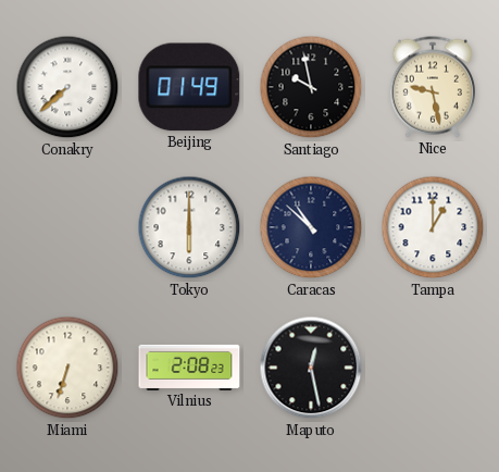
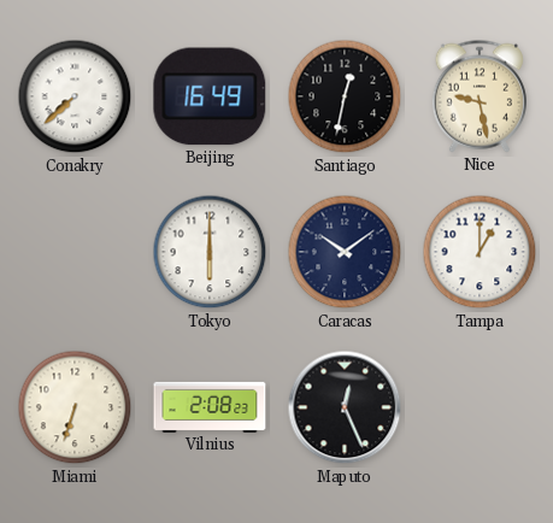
Beijing: 01:49 -> 16:49 (210, 96)
Santiago: 9:58 -> 12:32 (345, 96)
Caracas: 10:52 -> 10:09 (345, 252)
Maputo: 12:28 -> 12:26 (345, 407)
